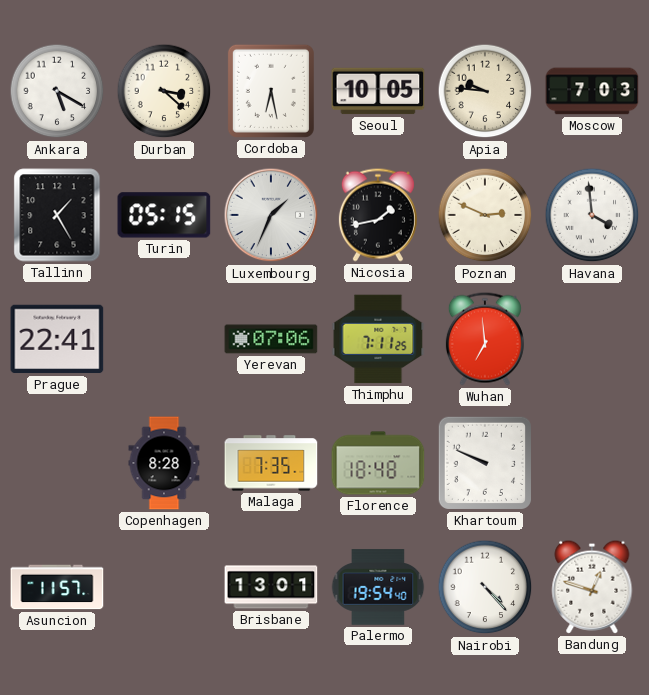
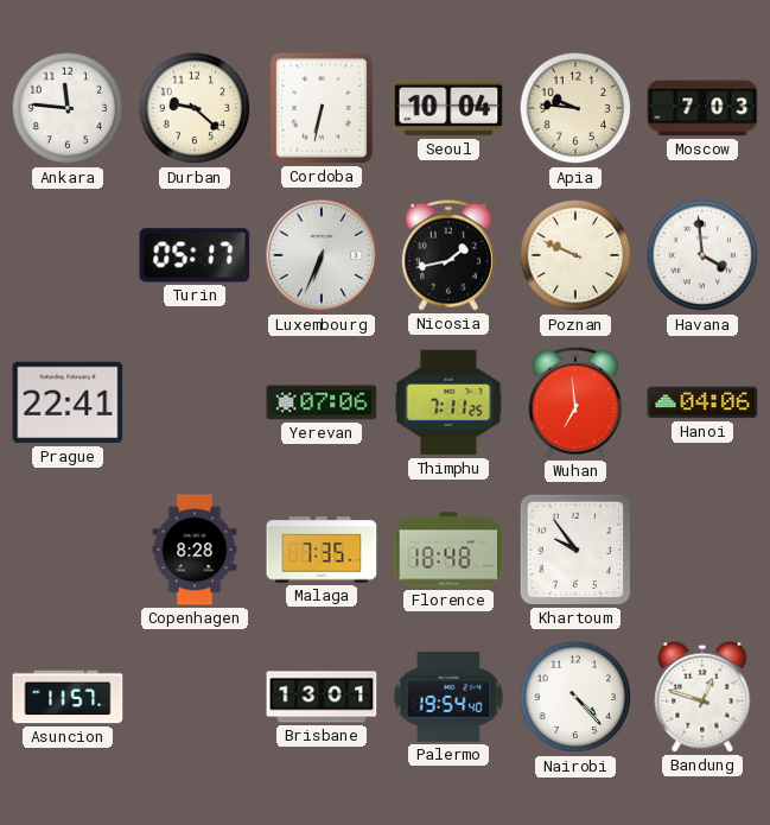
Ankara: 5:20 -> 11:46 (68, 108)
Durban: 3:22 -> 9:22 (195, 108)
Cordoba: 6:28 -> 6:32 (322, 108)
Seoul: 10:05 -> 10:04 (448, 108)
Tallinn: 1:25 -> none (57, 215)
Turin: 05:15 -> 05:17 (195, 255)
Luxembourg: 1:34 -> 6:34 (322, 255)
Poznan: 2:49 -> 9:49 (575, 255)
Hanoi: none -> 04:06 (702, 402)
Khartoum: 9:49 -> 9:54 (575, 550)
